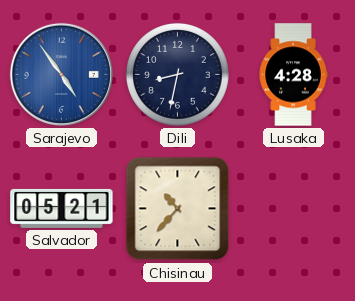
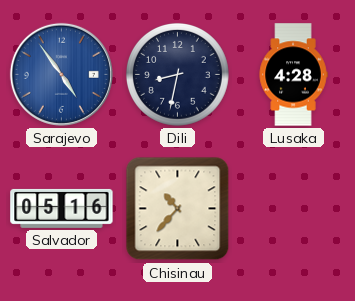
Salvador: 05:21 -> 05:16 (62, 208)
